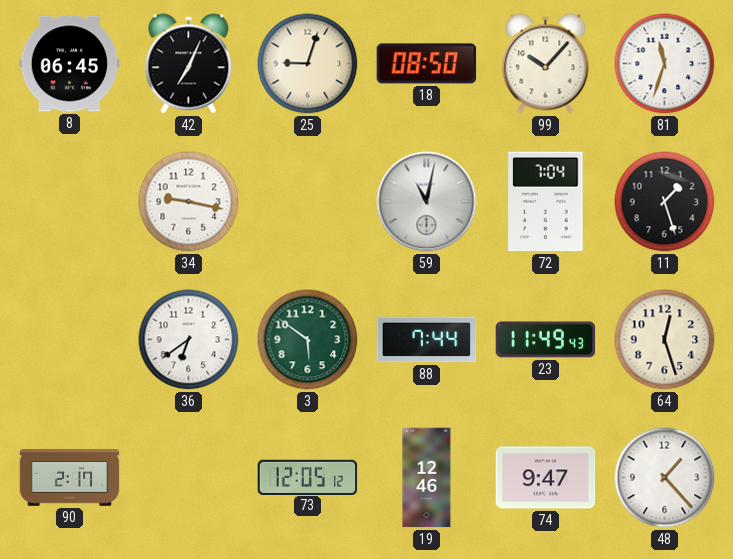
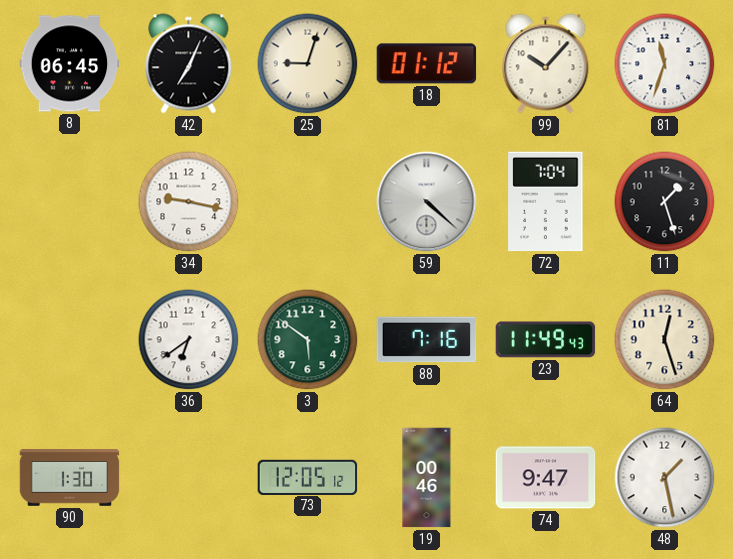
18: 08:50 -> 01:12 (427, 64)
59: 11:02 -> 4:22 (427, 202)
88: 7:44 -> 7:16 (427, 340)
90: 2:17 -> 1:30 (70, 478)
19: 12:46 -> 00:46 (427, 478)
48: 1:23 -> 1:28 (665, 478)
